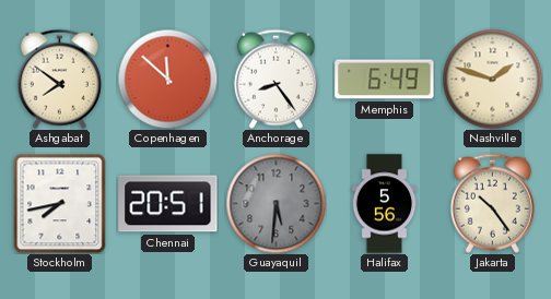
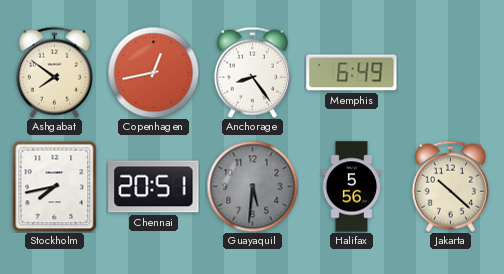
Copenhagen: 11:52 -> 12:43 (153, 72)
Nashville: 1:48 -> none (492, 79)
Jakarta: 10:24 -> 10:22 (450, 186)
